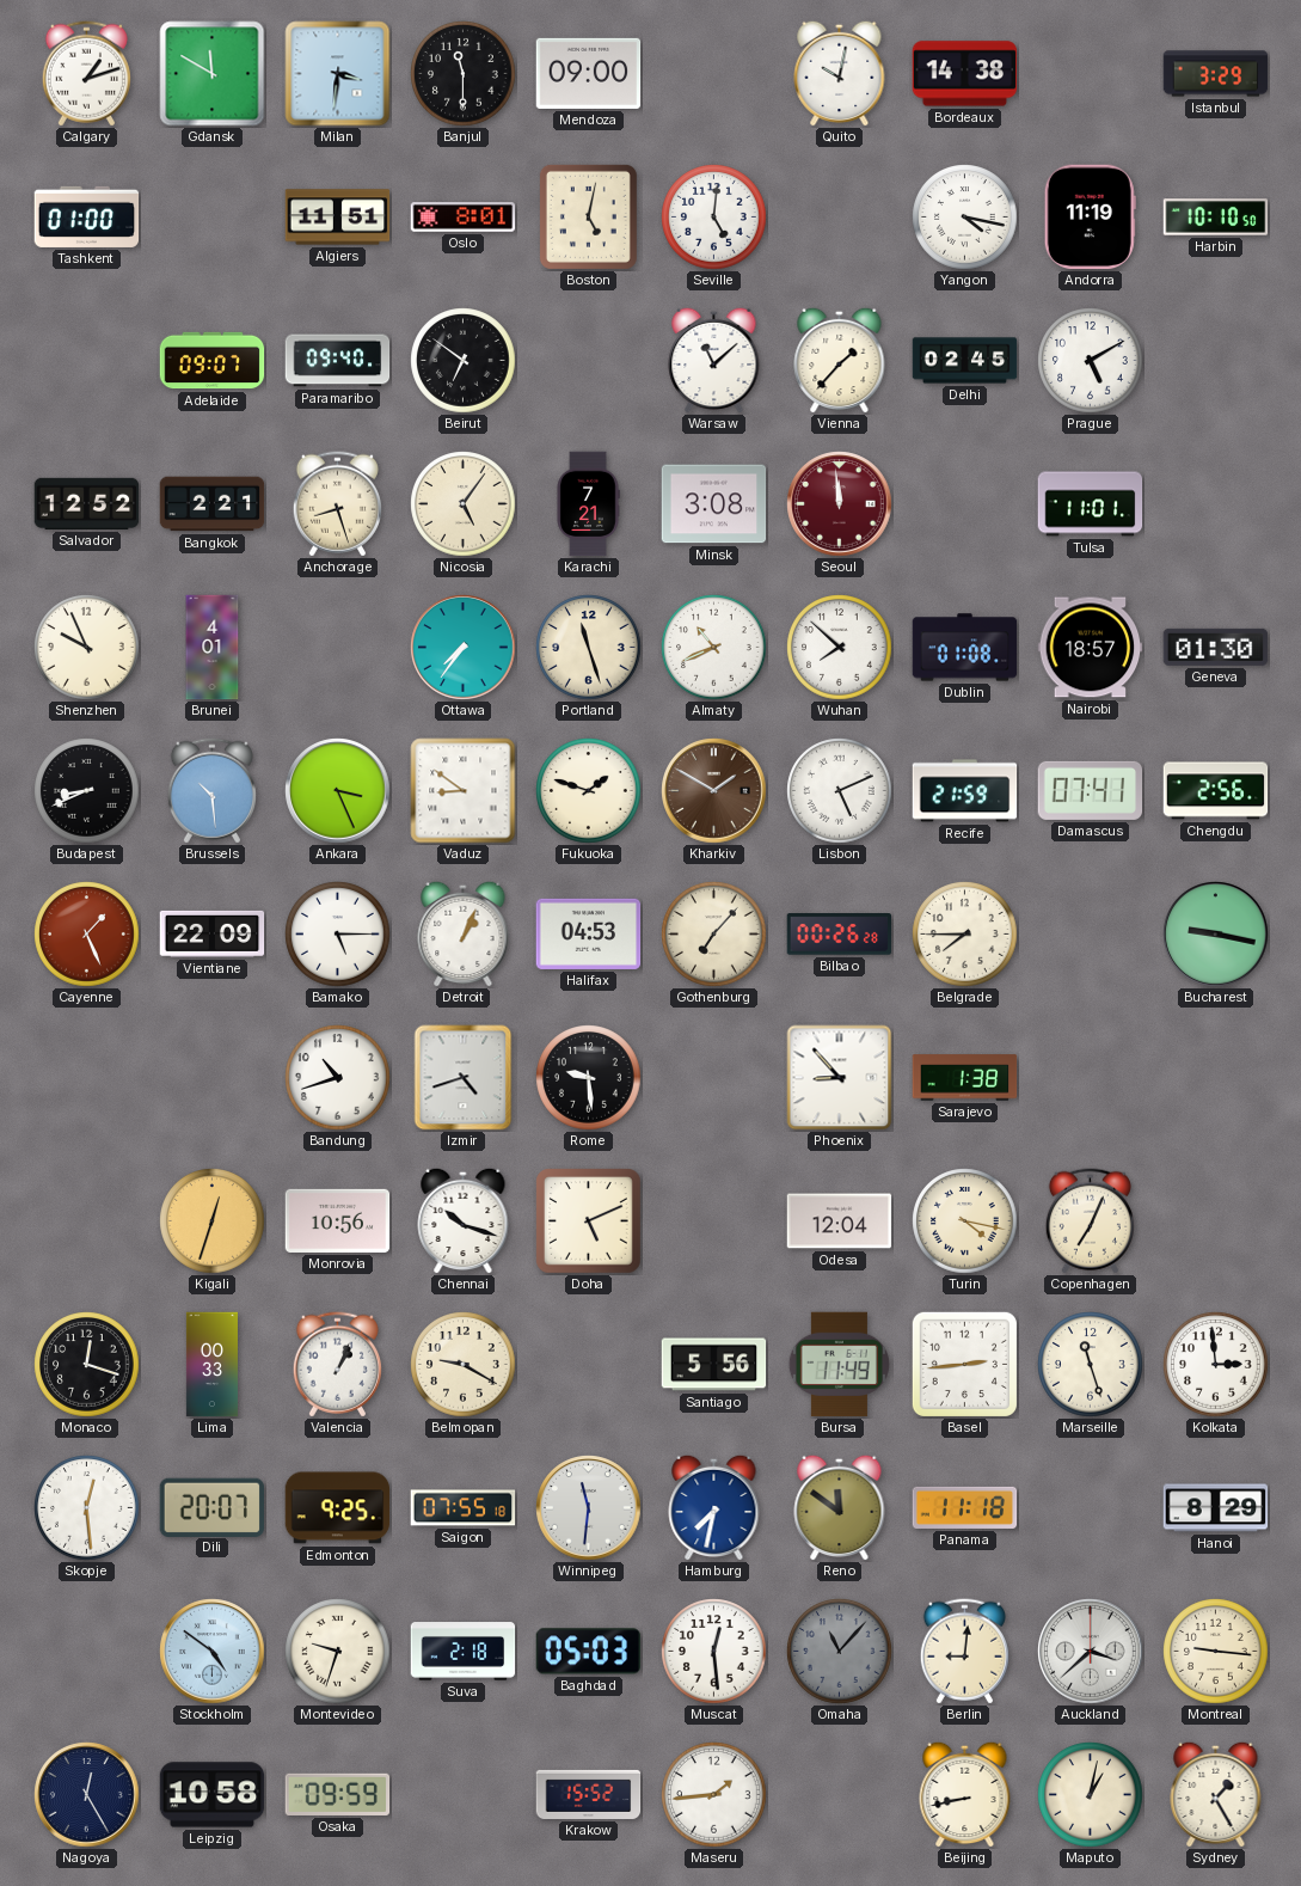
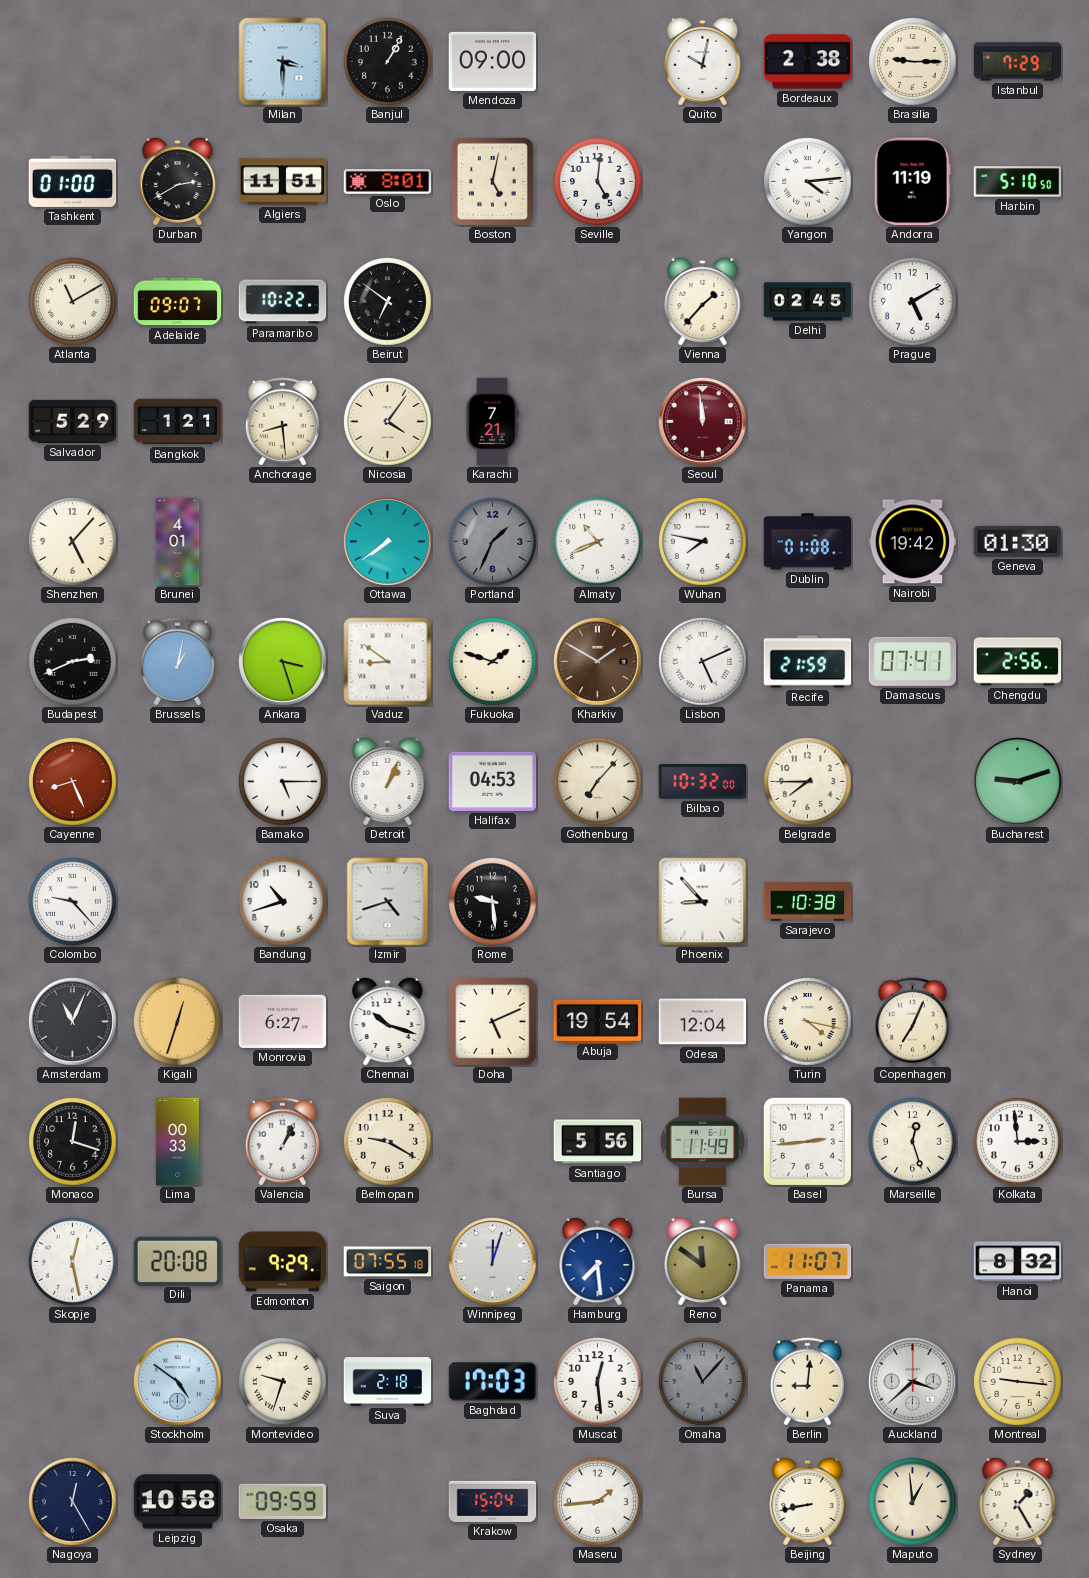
Calgary: 1:12 -> none (86, 74)
Gdansk: 11:50 -> none (213, 74)
Milan: 3:31 -> 3:30 (283, 62)
Banjul: 11:30 -> 1:05 (388, 62)
Bordeaux: 14:38 -> 2:38 (808, 62)
Brasilia: none -> 9:15 (913, 62)
Istanbul: 3:29 -> 7:29 (1018, 62)
Durban: none -> 2:40 (178, 181)
Yangon: 4:17 -> 4:14 (808, 182)
Harbin: 10:10 -> 5:10 (1018, 182)
Atlanta: none -> 11:10 (73, 302)
Paramaribo: 09:40 -> 10:22 (283, 302)
Warsaw: 11:08 -> none (714, 360)
Salvador: 12:52 -> 5:29 (73, 421)
Bangkok: 2:21 -> 1:21 (178, 422)
Anchorage: 8:27 -> 8:29 (282, 422)
Nicosia: 5:06 -> 4:06 (388, 422)
Minsk: 3:08 -> none (714, 504)
Tulsa: 11:01 -> none (1091, 504)
Shenzhen: 9:56 -> 5:07 (73, 542)
Ottawa: 7:36 -> 7:39 (388, 542)
Portland: 11:27 -> 1:34 (493, 542)
Portland dial: cream -> grey (493, 542)
Wuhan: 7:52 -> 7:47 (703, 542)
Nairobi: 18:57 -> 19:42 (913, 542)
Budapest: 8:41 -> 2:41 (73, 662)
Brussels: 10:29 -> 1:02 (177, 662)
Ankara: 3:26 -> 3:27 (283, 662)
Cayenne: 1:26 -> 8:26 (73, 782)
Vientiane: 22:09 -> none (213, 933)
Bilbao: 00:26 -> 10:32 (703, 782)
Bucharest: 9:17 -> 9:12 (1018, 782)
Colombo: none -> 9:23 (73, 902)
Sarajevo: 1:38 -> 10:38 (808, 902)
Amsterdam: none -> 11:04 (73, 1022)
Monrovia: 10:56 -> 6:27 (283, 1021)
Abuja: none -> 19:54 (598, 1021)
Marseille: 11:27 -> 12:27 (913, 1142)
Skopje: 12:29 -> 12:28 (73, 1262)
Dili: 20:07 -> 20:08 (177, 1261)
Edmonton: 9:25 -> 9:29 (283, 1262)
Winnipeg: 11:31 -> 12:03 (493, 1262)
Hamburg: 7:32 -> 7:29 (598, 1261)
Panama: 11:18 -> 11:07 (808, 1261)
Hanoi: 8:29 -> 8:32 (1018, 1262)
Baghdad: 05:03 -> 17:03 (493, 1382)
Krakow: 15:52 -> 15:04 (493, 1501)
Maputo: 1:02 -> 12:59 (913, 1502)
